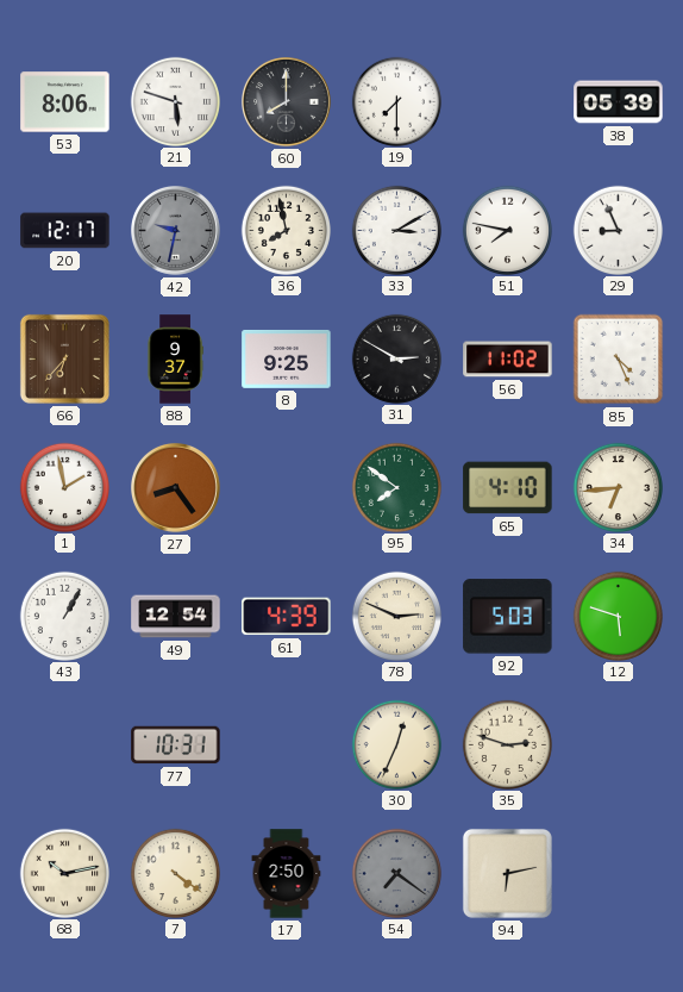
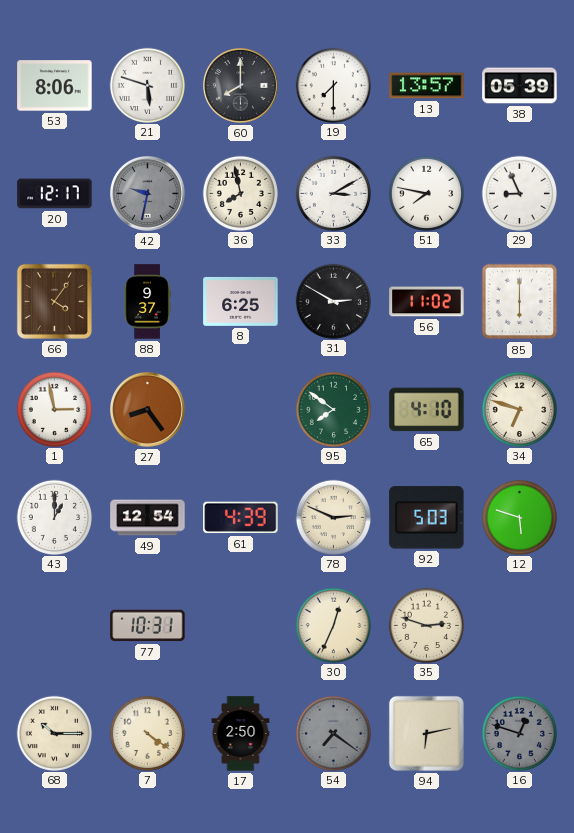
13: none -> 13:57 (427, 86)
66: 6:37 -> 4:06 (54, 301)
8: 9:25 -> 6:25 (241, 301)
85: 4:26 -> 6:00 (520, 302)
1: 1:58 -> 2:58 (54, 409)
34: 6:44 -> 6:48 (519, 409)
43: 1:05 -> 1:00 (54, 517)
68: 10:13 -> 10:15 (54, 733)
16: none -> 12:48 (519, 733)
